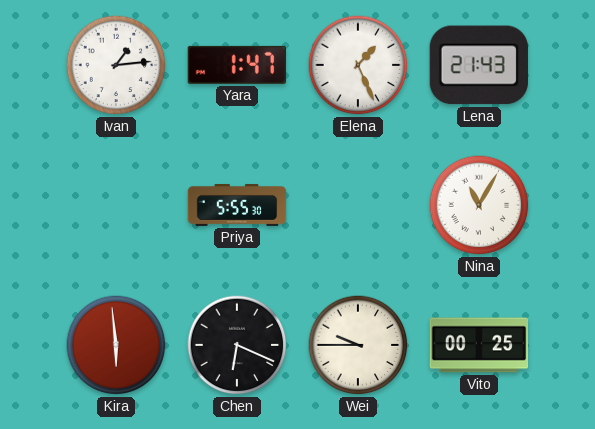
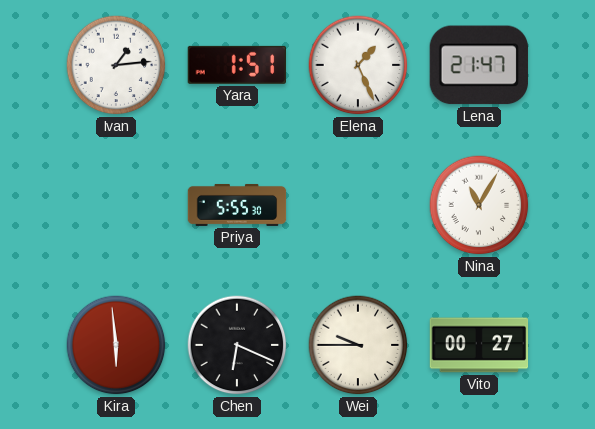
Yara: 1:47 -> 1:51 (236, 65)
Lena: 21:43 -> 21:47 (479, 65)
Vito: 00:25 -> 00:27 (479, 345)
